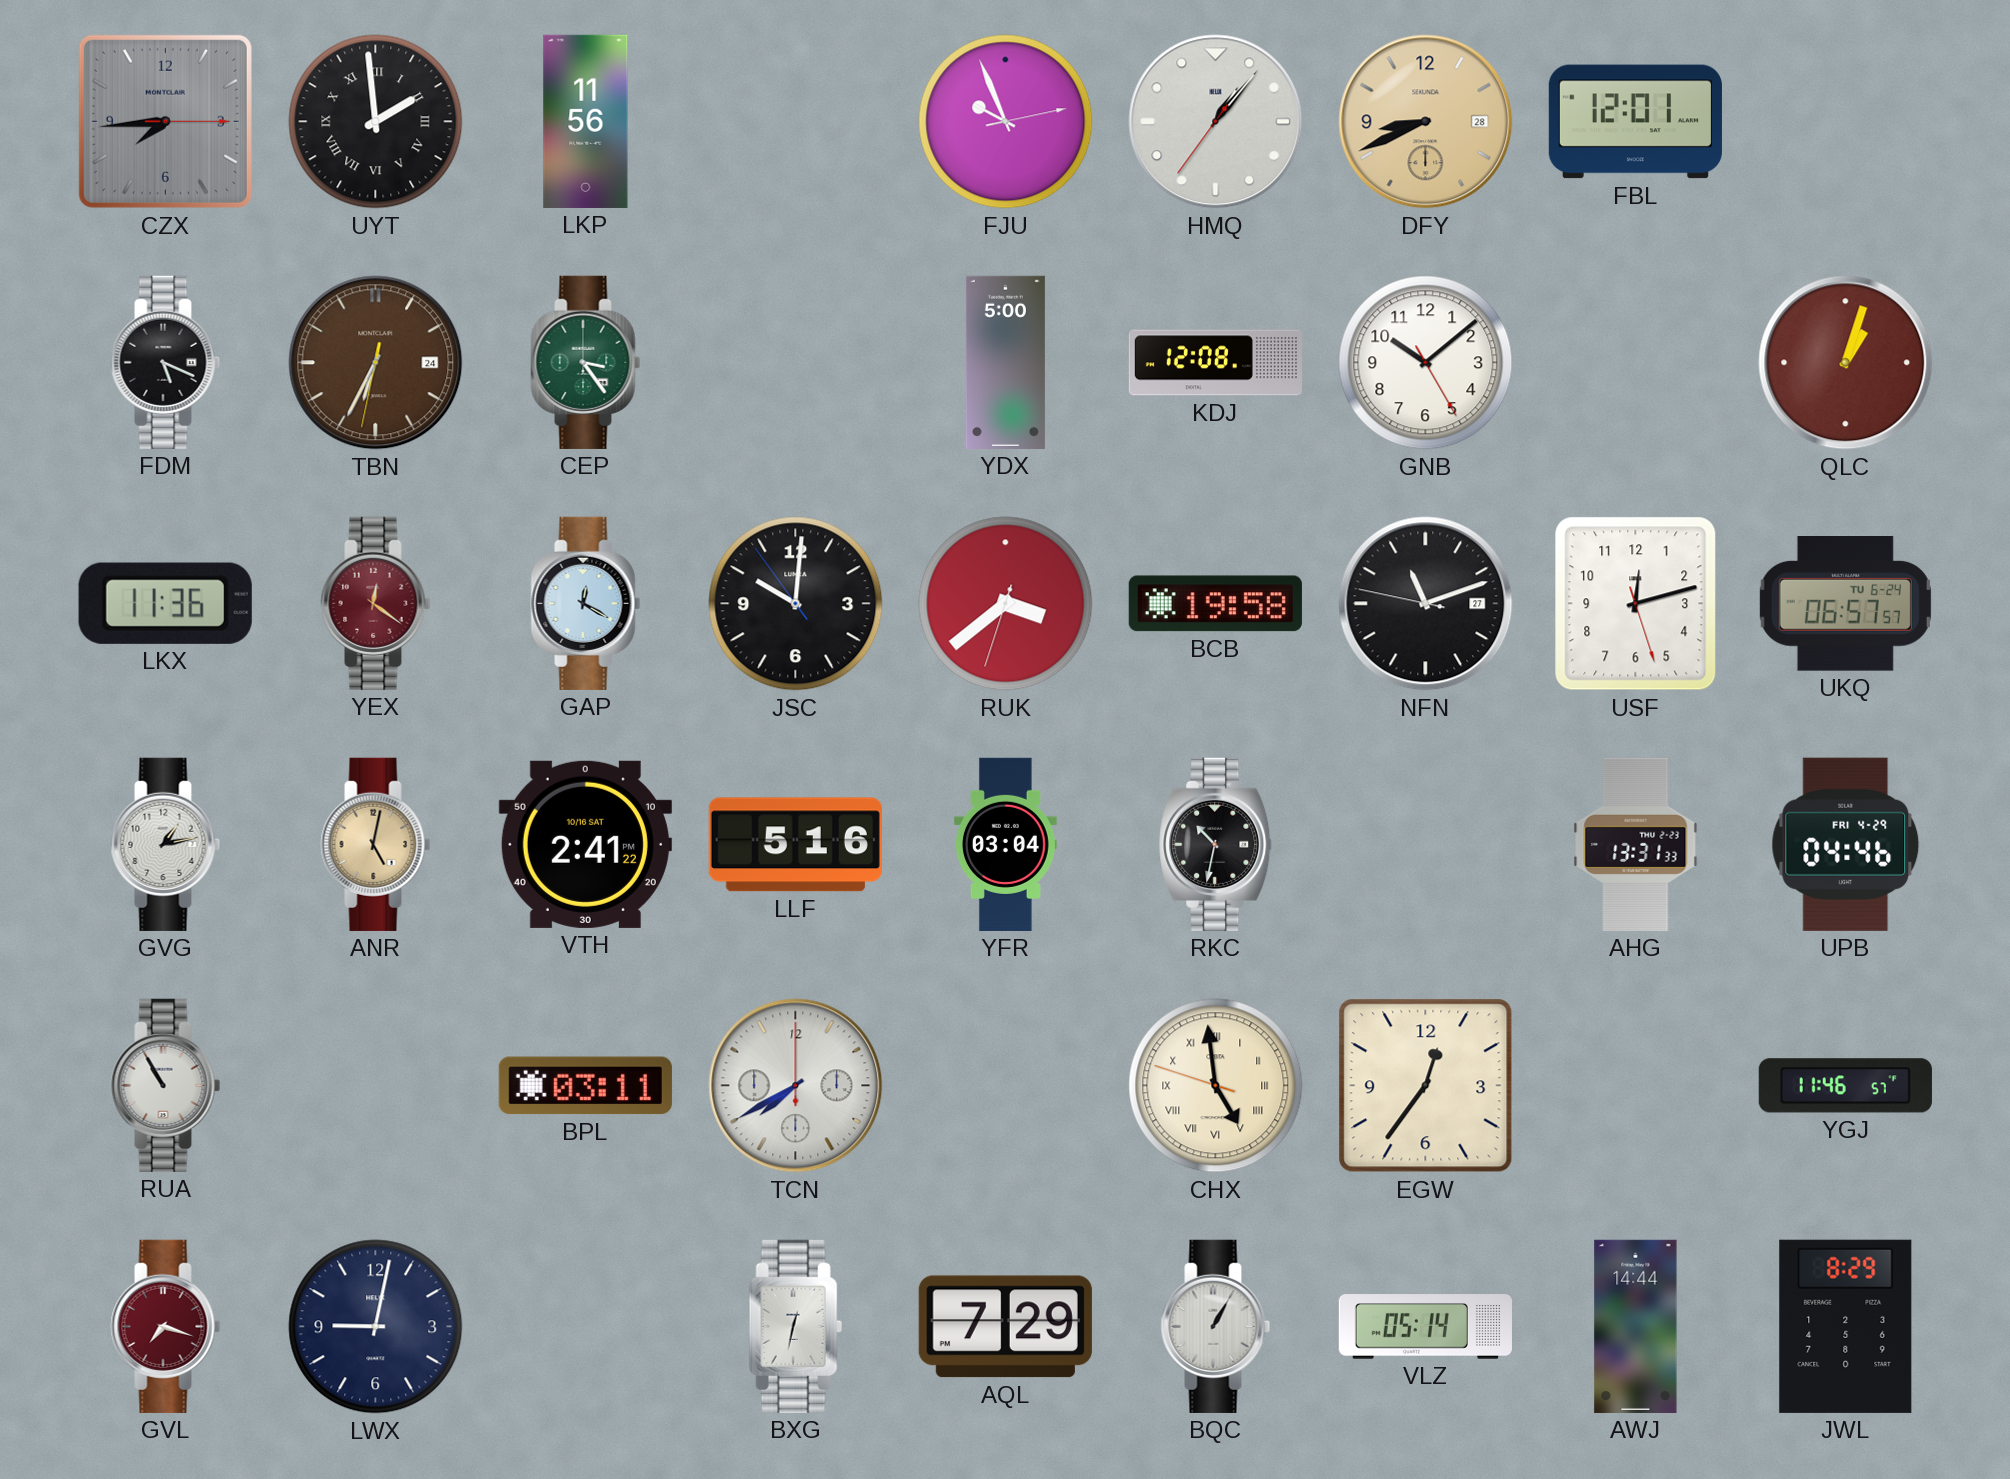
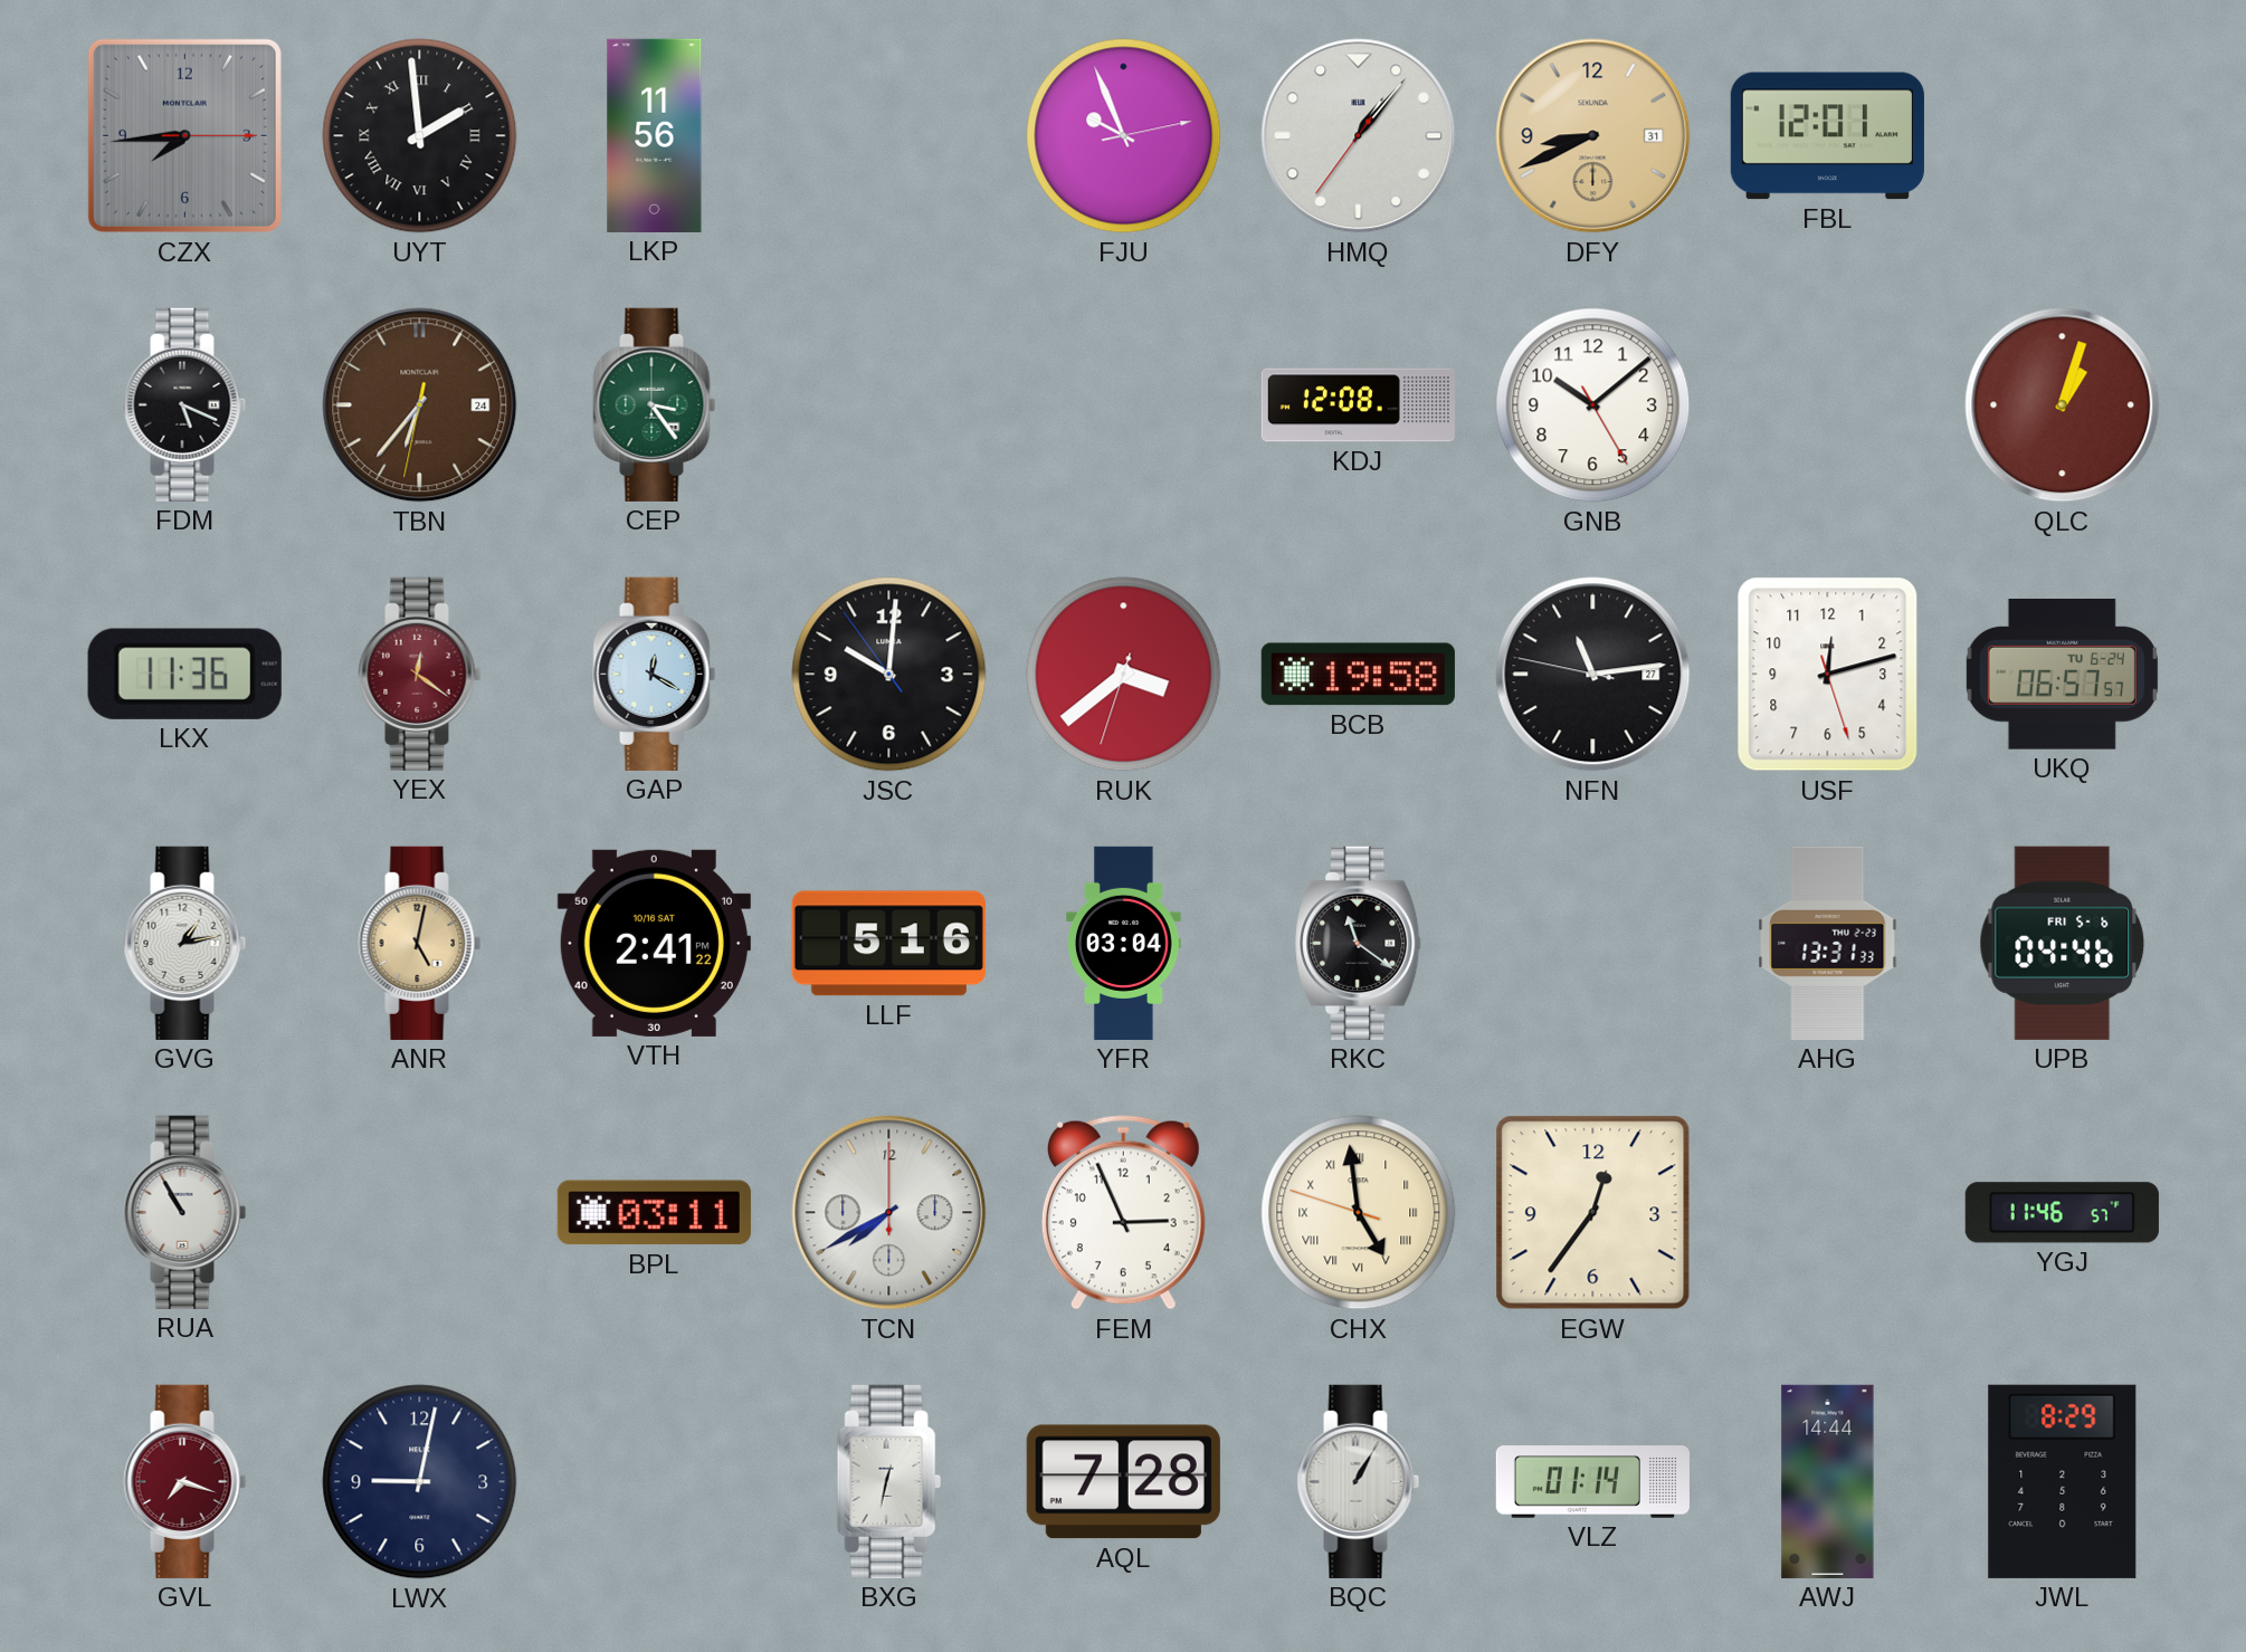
DFY date: 28 -> 31 (1593, 136)
TBN: 6:34 -> 6:36 (420, 405)
YDX: 5:00 -> none (1005, 362)
NFN: 11:11 -> 11:13 (1593, 675)
RKC: 10:32 -> 11:21 (1359, 943)
UPB date: FRI 4-29 -> FRI 5-6 (2063, 943)
FEM: none -> 2:56 (1123, 1213)
AQL: 7:29 -> 7:28 (1123, 1482)
VLZ: 05:14 -> 01:14 (1592, 1482)
